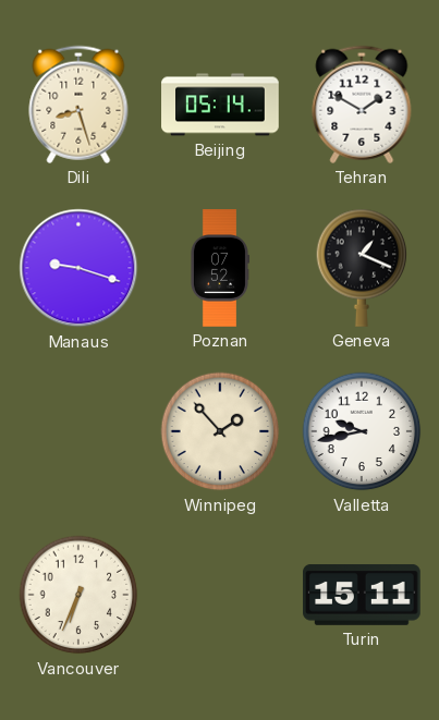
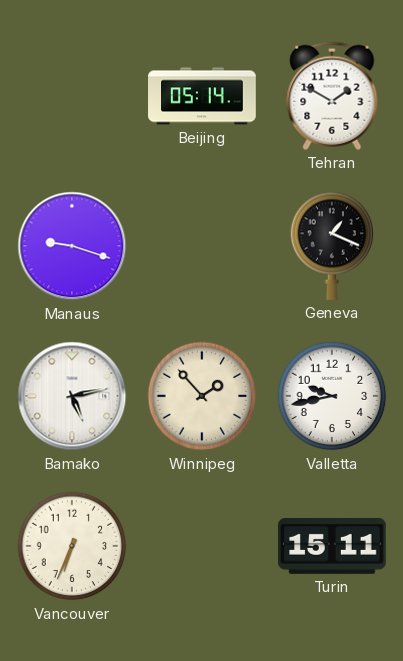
Dili: 8:27 -> none (78, 105)
Poznan: 07:52 -> none (219, 268)
Bamako: none -> 5:13 (72, 396)
